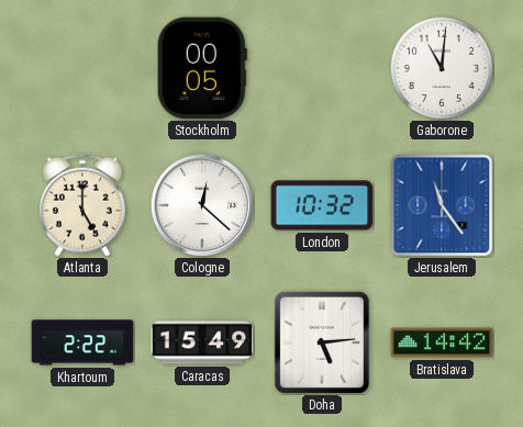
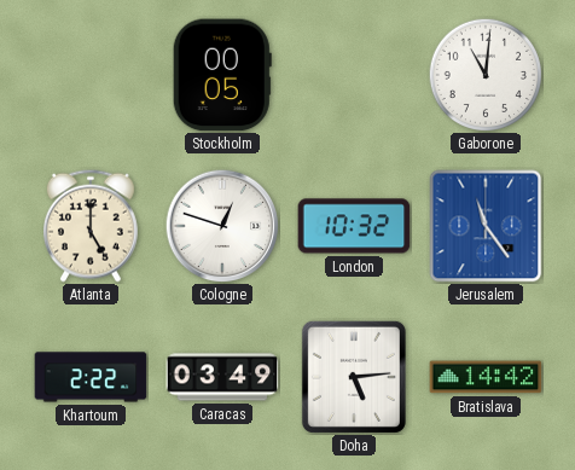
Cologne: 12:22 -> 12:48 (222, 226)
Caracas: 15:49 -> 03:49 (222, 377)
